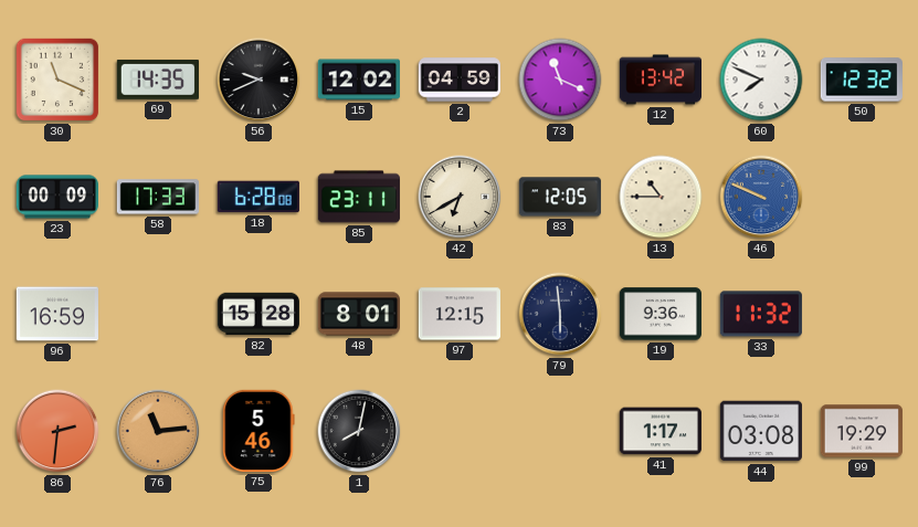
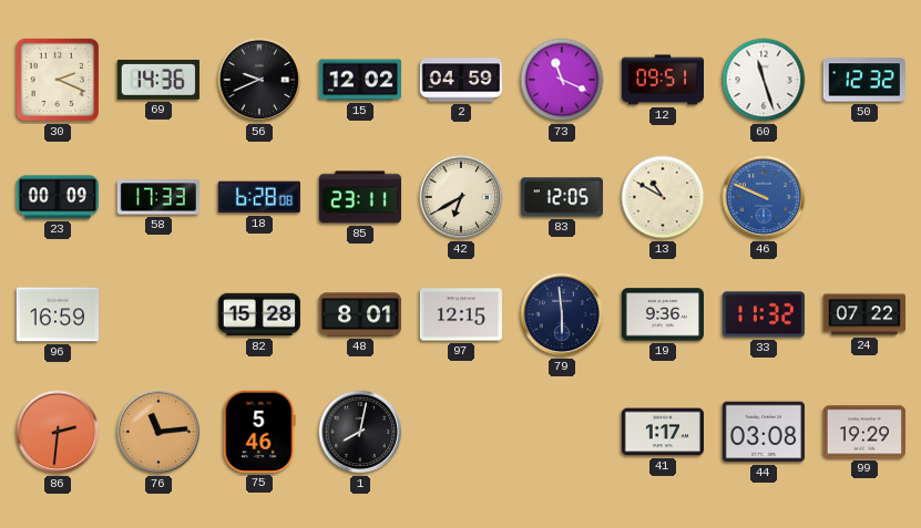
30: 11:19 -> 2:19 (58, 80)
69: 14:35 -> 14:36 (158, 80)
12: 13:42 -> 09:51 (662, 80)
60: 7:49 -> 11:27 (764, 80)
13: 10:45 -> 10:50 (663, 197)
24: none -> 07:22 (863, 314)
